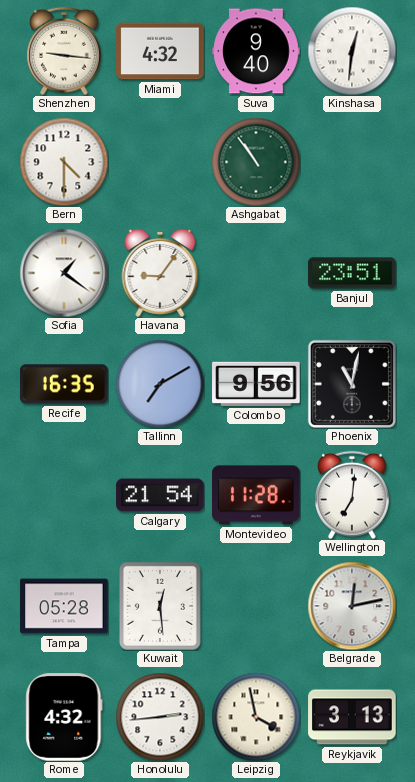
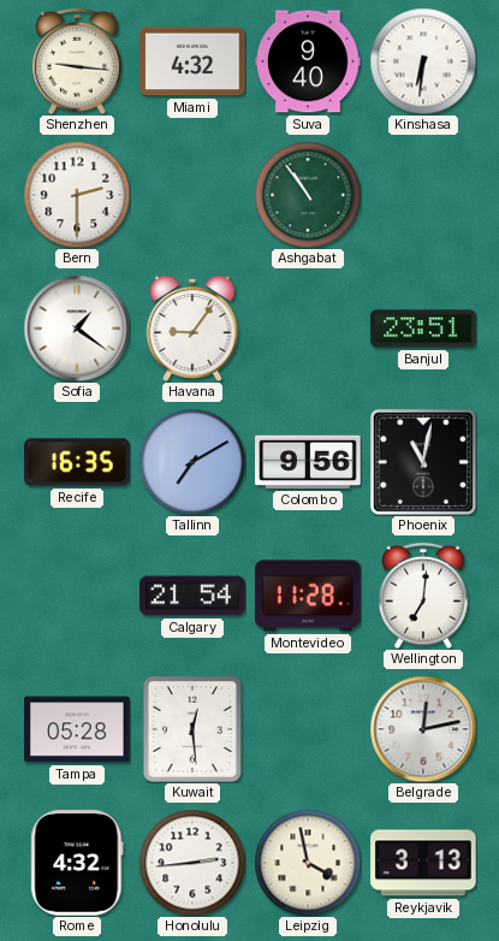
Kinshasa: 12:31 -> 6:31 (423, 61)
Bern: 4:30 -> 2:30 (77, 195)
